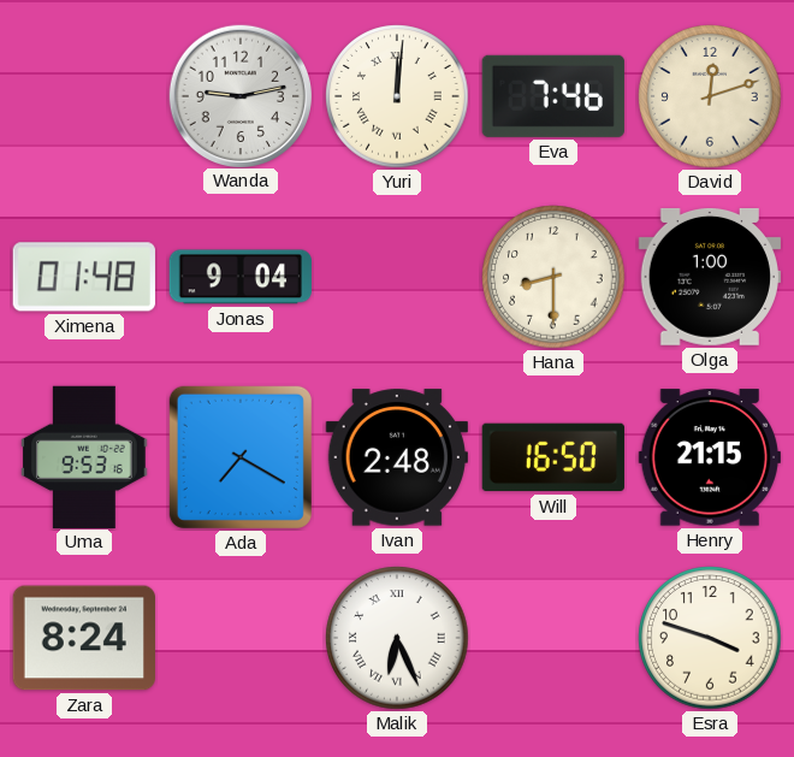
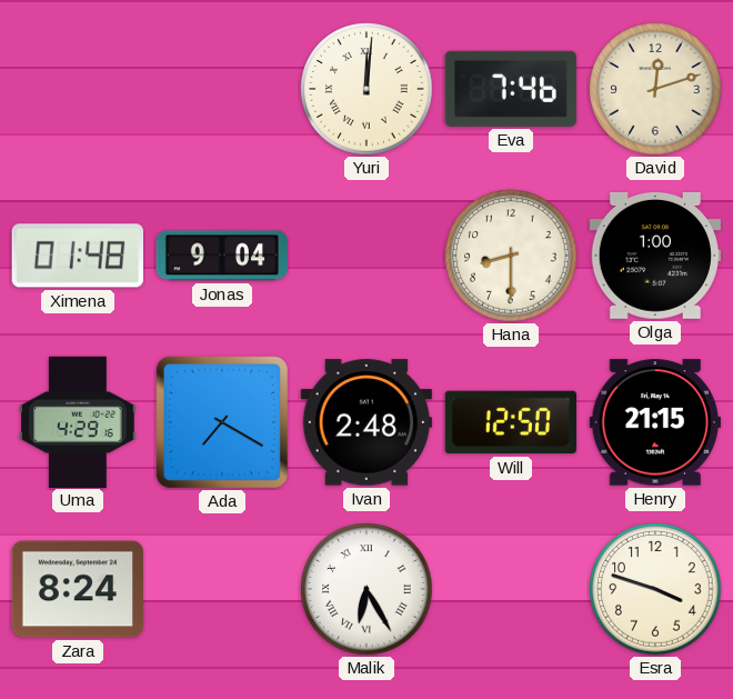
Wanda: 9:13 -> none (239, 95)
Uma: 9:53 -> 4:29 (78, 421)
Will: 16:50 -> 12:50 (510, 422)
Malik: 6:26 -> 6:25 (366, 589)
